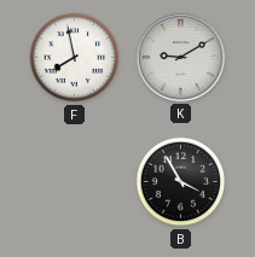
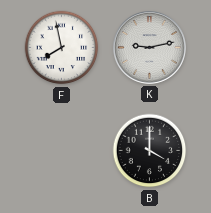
K: 9:10 -> 9:13 (149, 47)
B: 3:55 -> 4:00 (150, 151)
